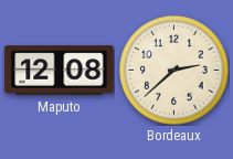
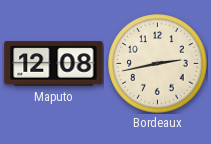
Bordeaux: 2:38 -> 2:43 (158, 64)
